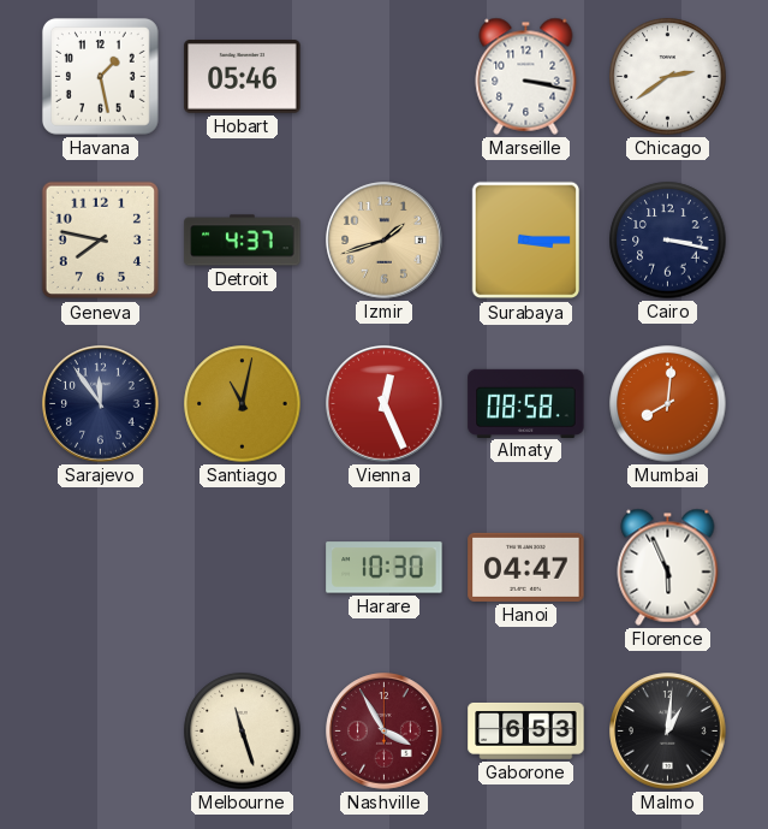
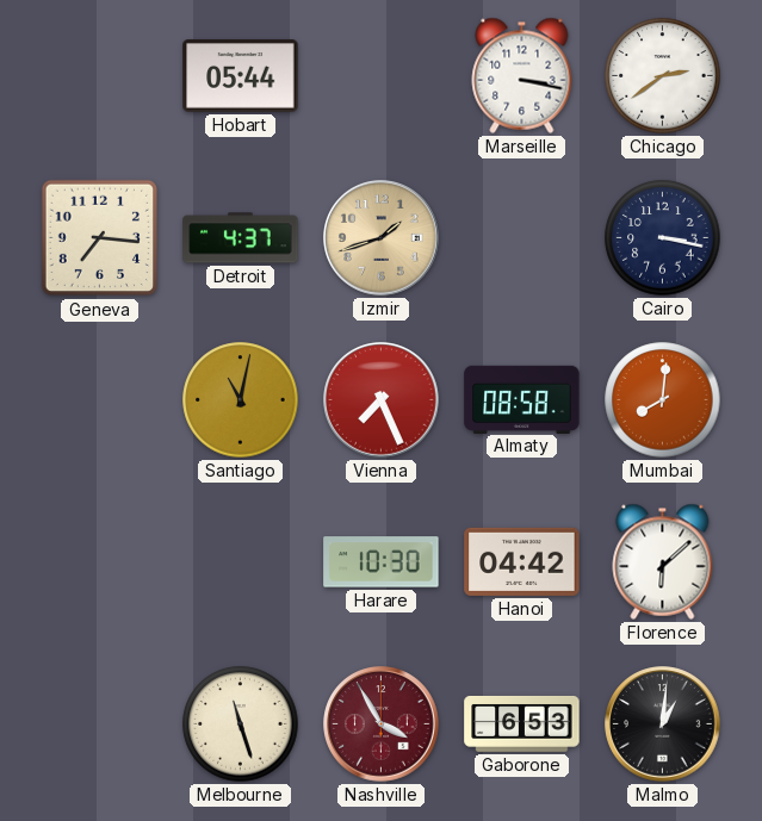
Havana: 1:28 -> none (100, 76)
Hobart: 05:46 -> 05:44 (241, 76)
Geneva: 7:47 -> 7:16 (100, 238)
Surabaya: 3:15 -> none (526, 241)
Sarajevo: 11:54 -> none (101, 404)
Vienna: 12:26 -> 7:26 (382, 400)
Hanoi: 04:47 -> 04:42 (522, 561)
Florence: 5:56 -> 6:08 (663, 561)
